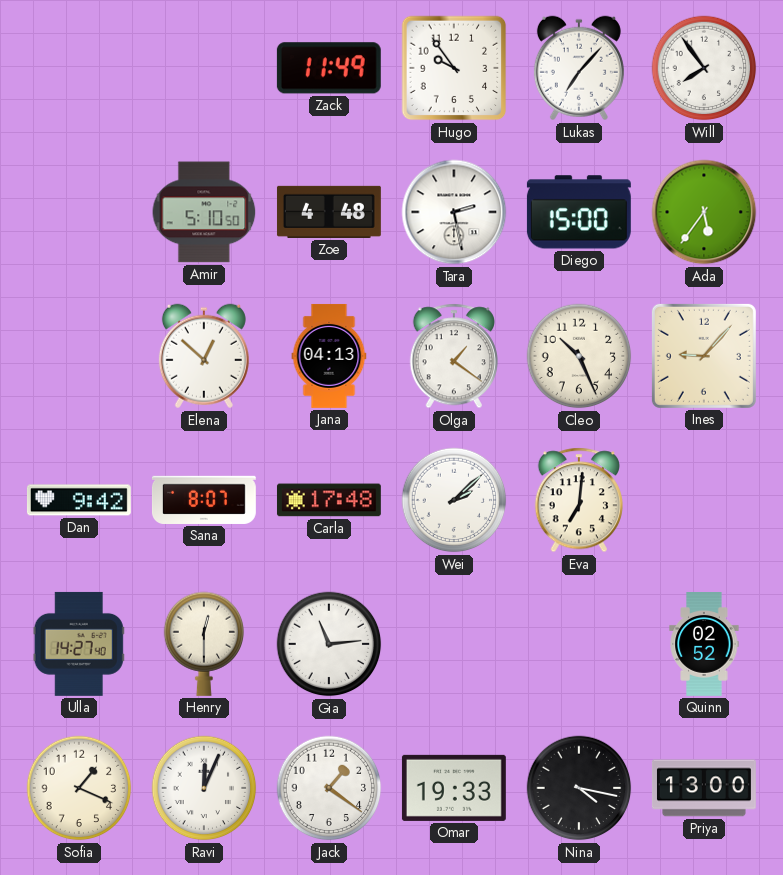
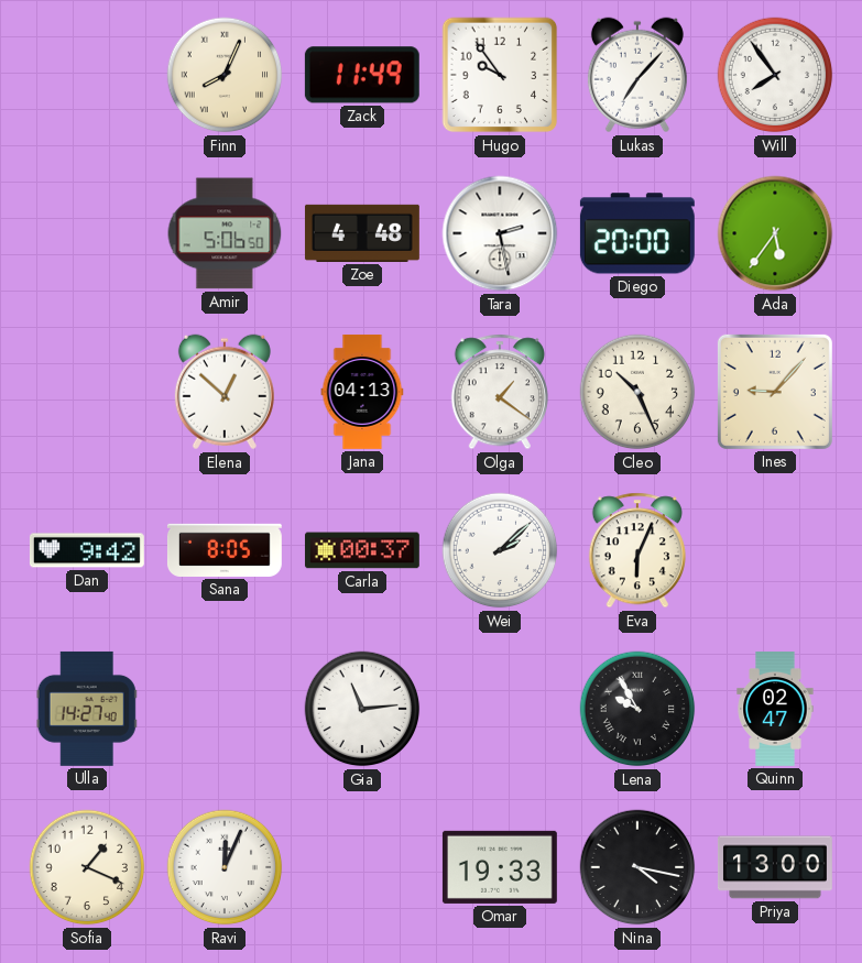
Finn: none -> 8:04 (225, 75)
Amir: 5:10 -> 5:06 (225, 233)
Diego: 15:00 -> 20:00 (637, 233)
Sana: 8:07 -> 8:05 (225, 550)
Carla: 17:48 -> 00:37 (362, 550)
Eva: 7:01 -> 6:04 (637, 550)
Henry: 12:30 -> none (204, 644)
Lena: none -> 9:55 (637, 709)
Quinn: 02:52 -> 02:47 (775, 710)
Jack: 1:21 -> none (329, 788)
